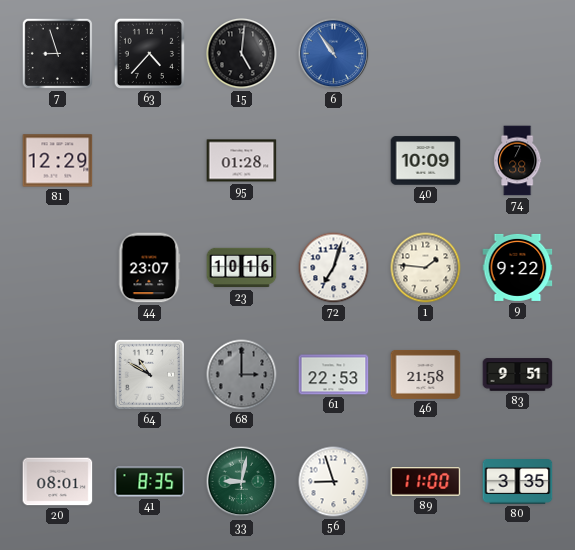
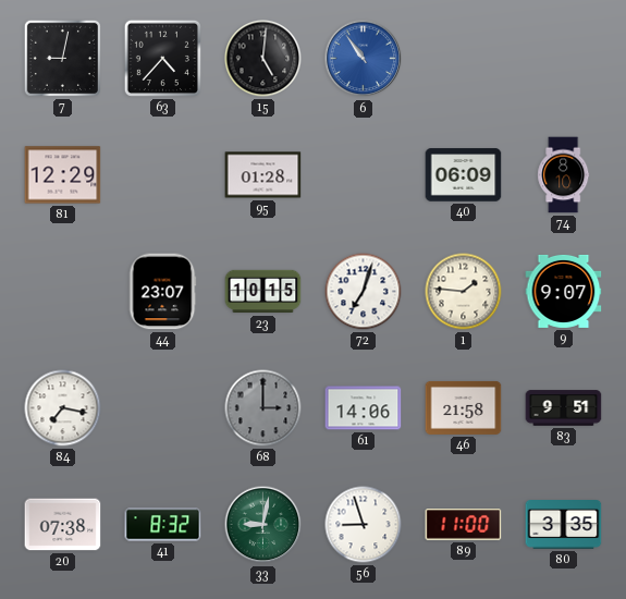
7: 8:57 -> 9:02 (62, 58)
40: 10:09 -> 06:09 (464, 175)
74: 7:38 -> 8:10 (564, 175)
23: 10:16 -> 10:15 (263, 292)
9: 9:22 -> 9:07 (564, 291)
84: none -> 7:17 (63, 408)
64: 10:50 -> none (149, 374)
61: 22:53 -> 14:06 (364, 408)
20: 08:01 -> 07:38 (63, 525)
41: 8:35 -> 8:32 (163, 525)
